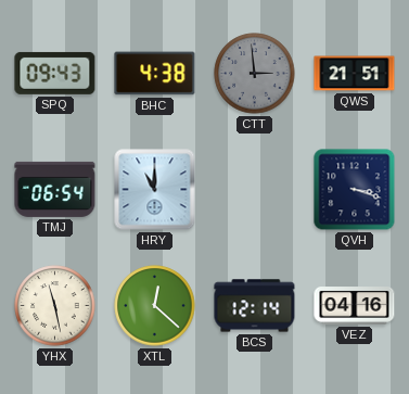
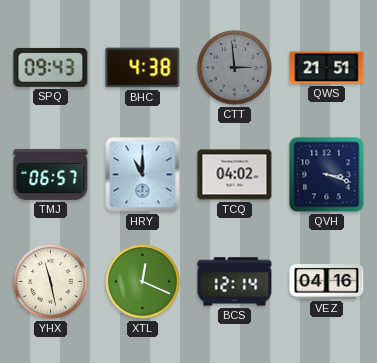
TMJ: 06:54 -> 06:57 (51, 174)
TCQ: none -> 04:02 (235, 175)
XTL: 12:22 -> 12:19 (143, 282)
